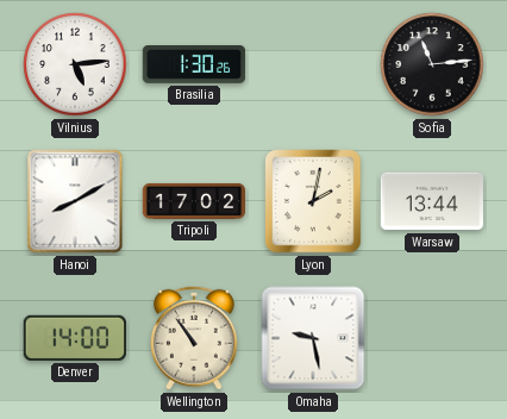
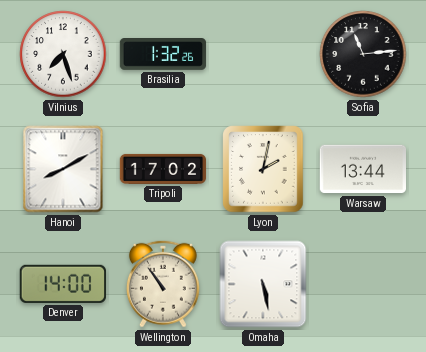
Vilnius: 5:14 -> 7:27 (63, 54)
Brasilia: 1:30 -> 1:32 (163, 55)
Omaha: 9:28 -> 5:28 (263, 284)
